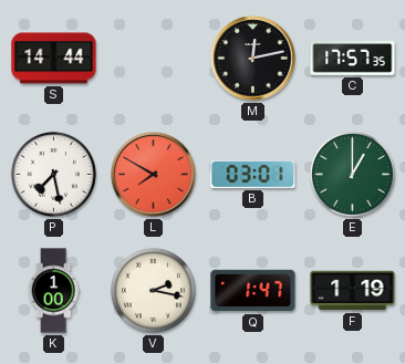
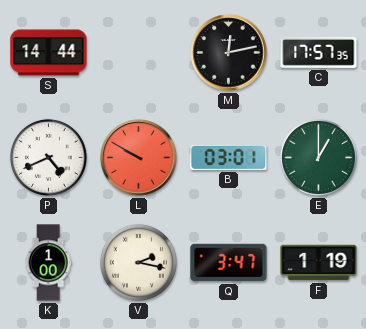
P: 7:28 -> 4:41 (48, 157)
L: 7:50 -> 9:50 (139, 158)
Q: 1:47 -> 3:47 (229, 263)
